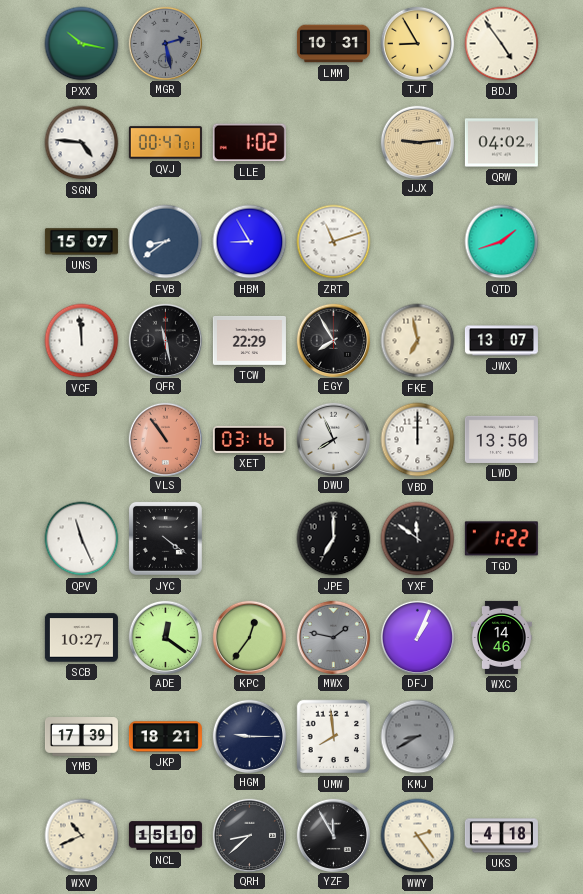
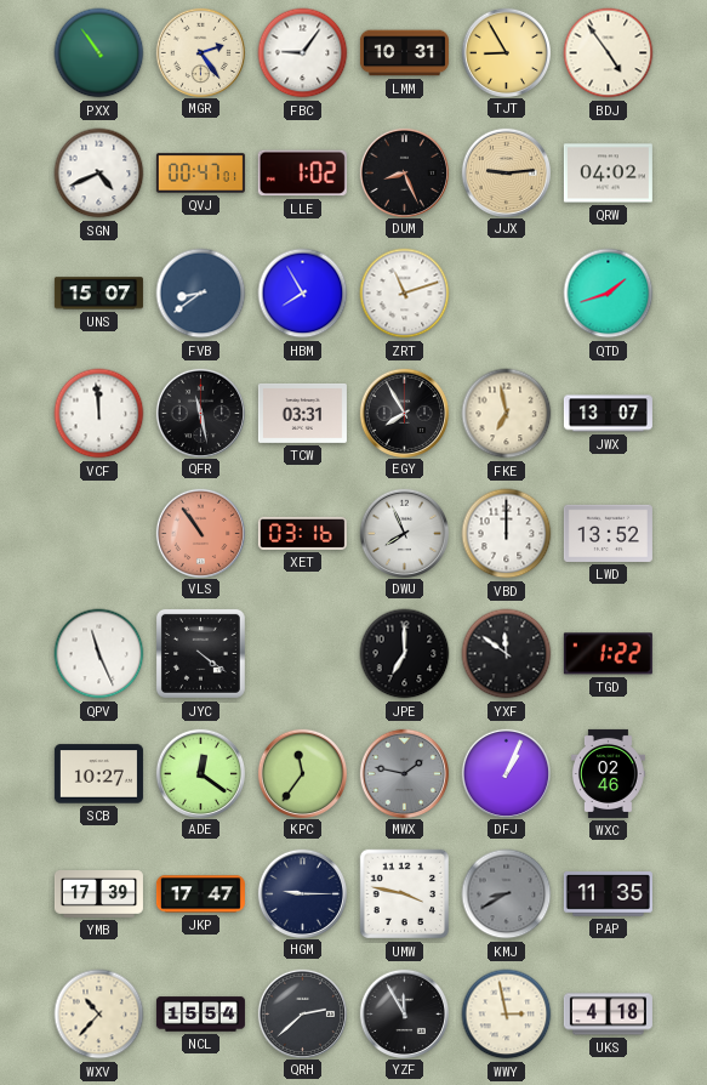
PXX: 10:17 -> 10:54 (99, 53)
MGR: 2:28 -> 2:24 (200, 52)
MGR dial: grey -> cream (200, 52)
FBC: none -> 9:06 (303, 53)
SGN: 4:46 -> 4:41 (99, 174)
DUM: none -> 8:26 (404, 172)
HBM: 8:55 -> 7:55 (303, 294)
TCW: 22:29 -> 03:31 (302, 413)
LWD: 13:50 -> 13:52 (608, 533)
KPC: 12:36 -> 11:36 (302, 773)
WXC: 14:46 -> 02:46 (608, 773)
JKP: 18:21 -> 17:47 (200, 894)
UMW: 7:59 -> 3:47 (405, 894)
PAP: none -> 11:35 (608, 894)
WXV: 10:41 -> 10:37 (99, 1015)
NCL: 15:10 -> 15:54 (200, 1015)
QRH: 8:38 -> 2:38 (302, 1013)
WWY: 2:24 -> 2:58 (507, 1015)
